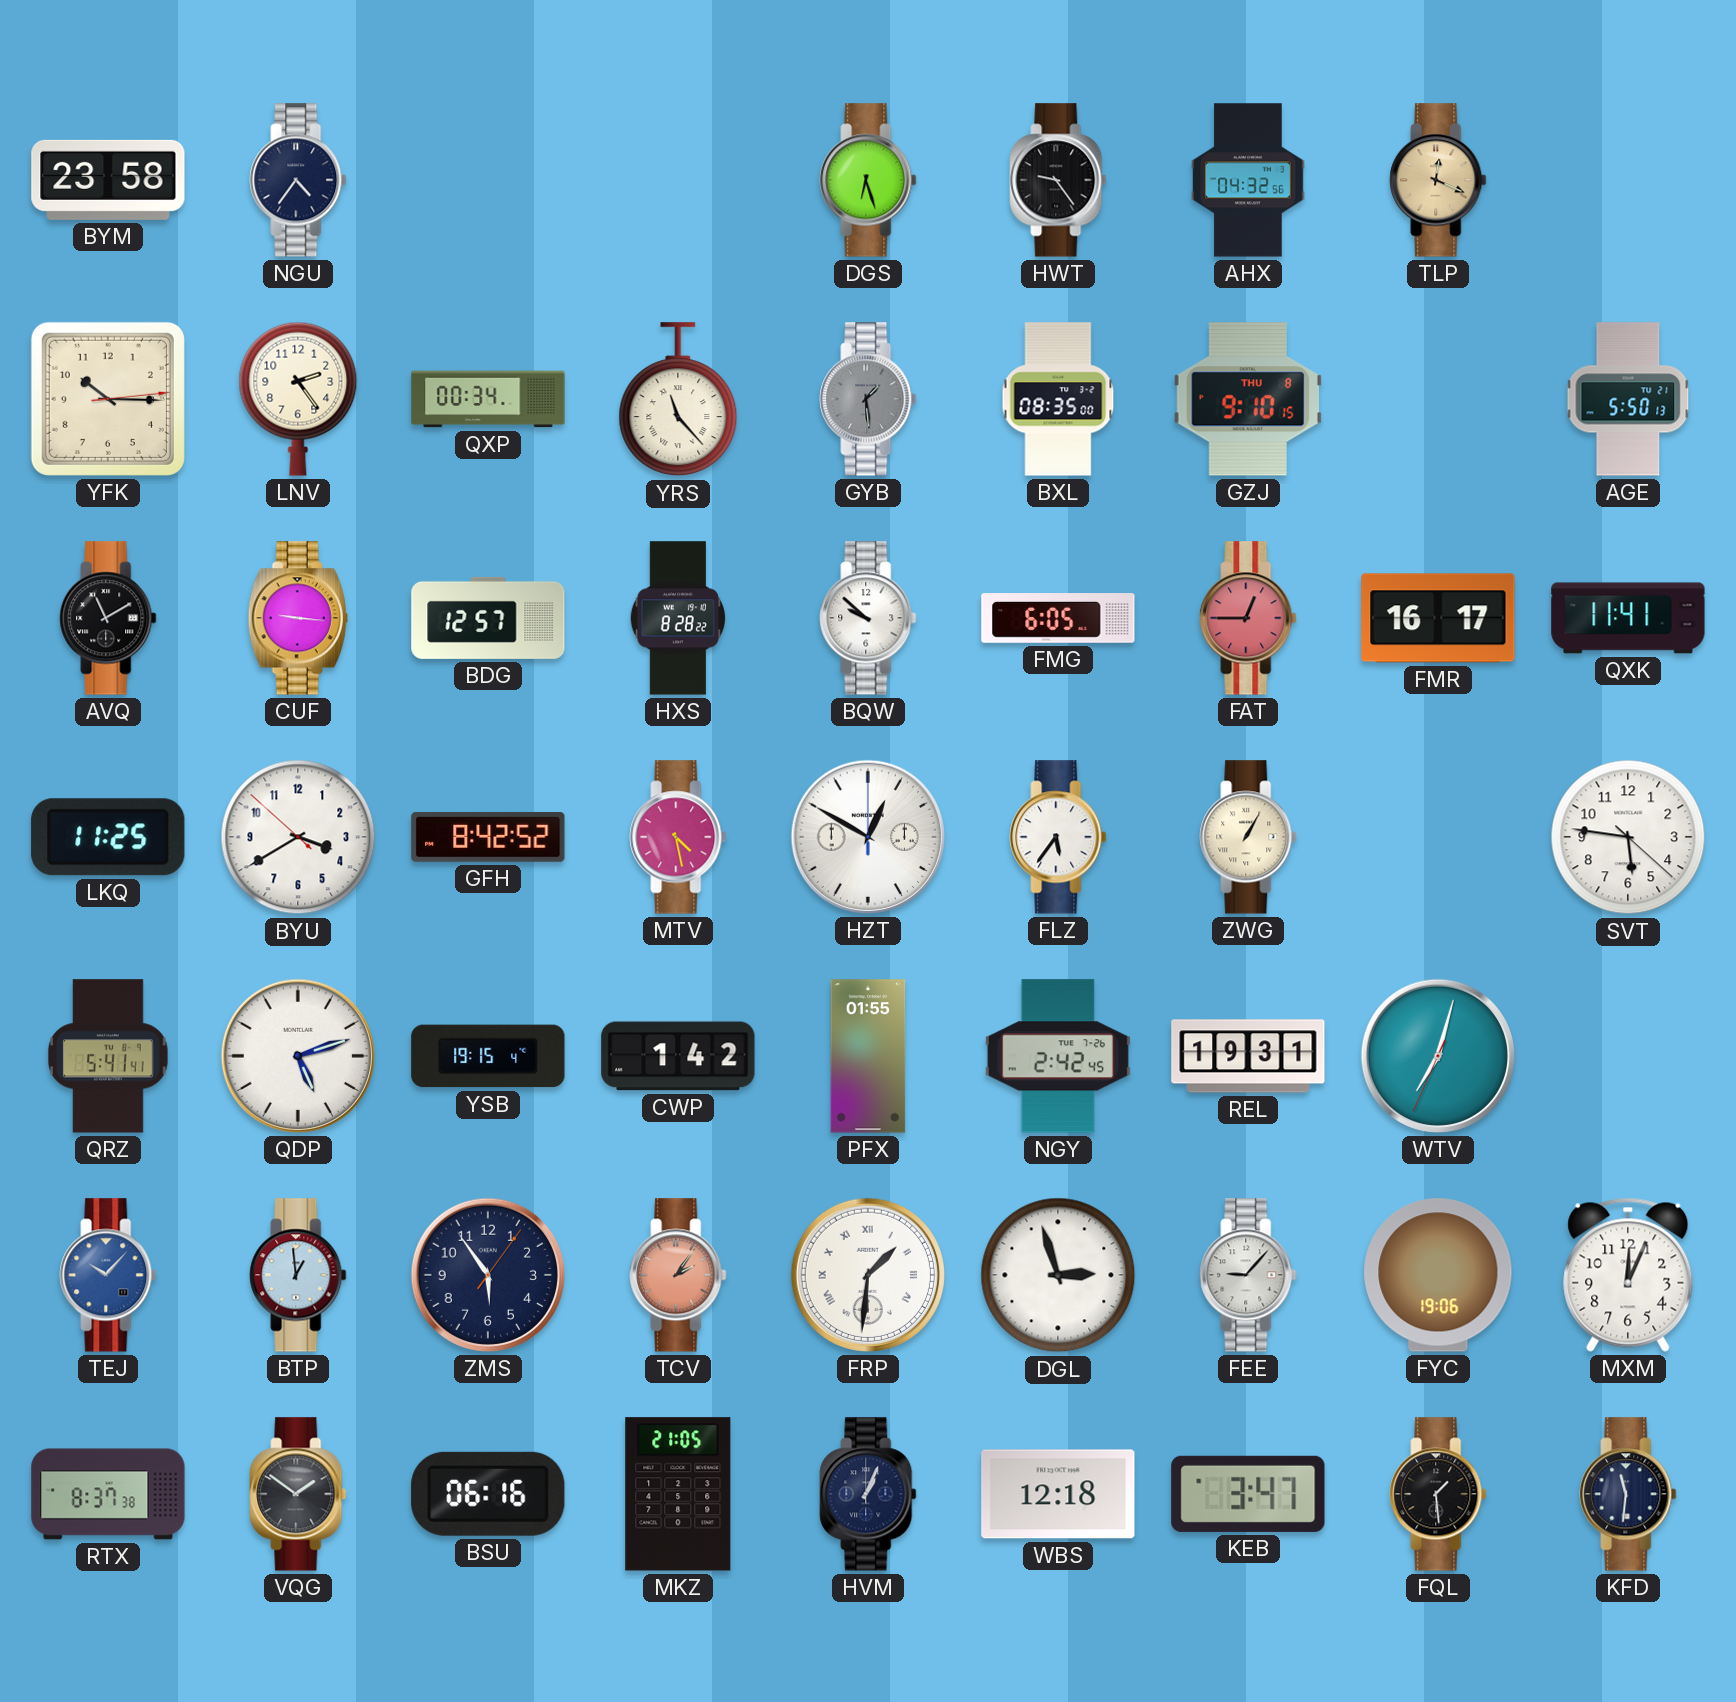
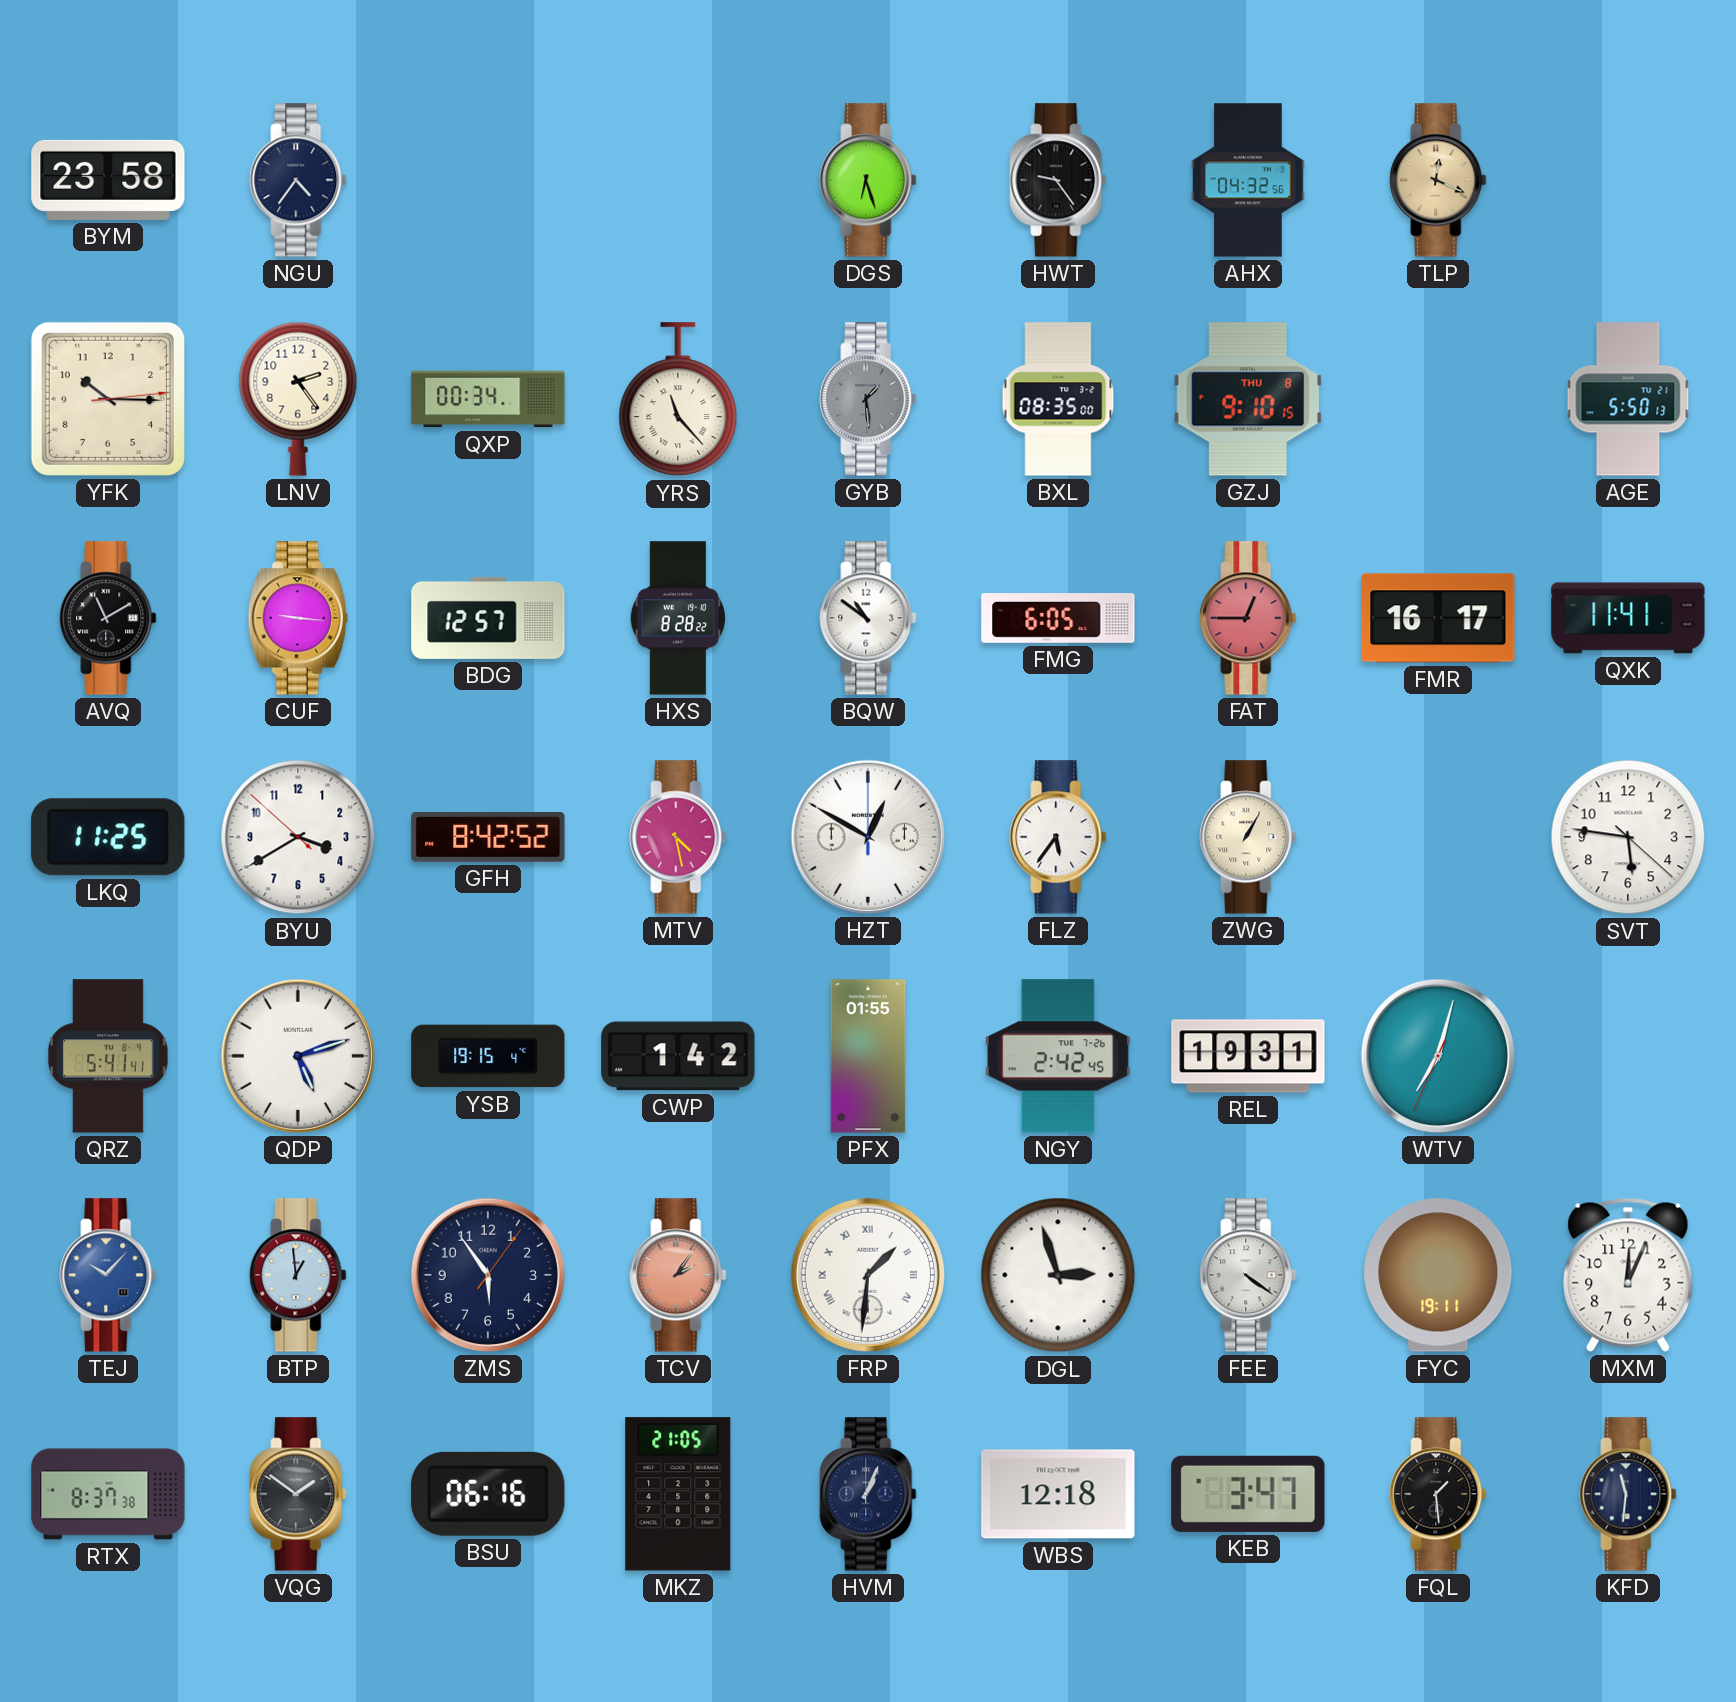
BQW: 9:52 -> 10:51 (868, 618)
FEE: 9:07 -> 4:21 (1248, 1275)
FYC: 19:06 -> 19:11 (1438, 1275)
